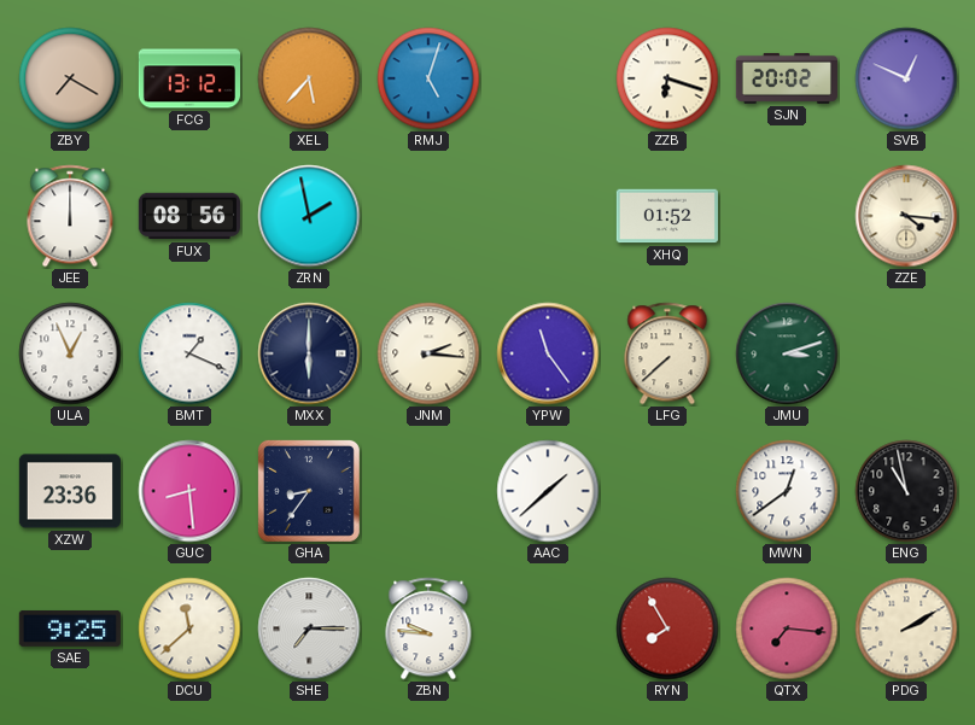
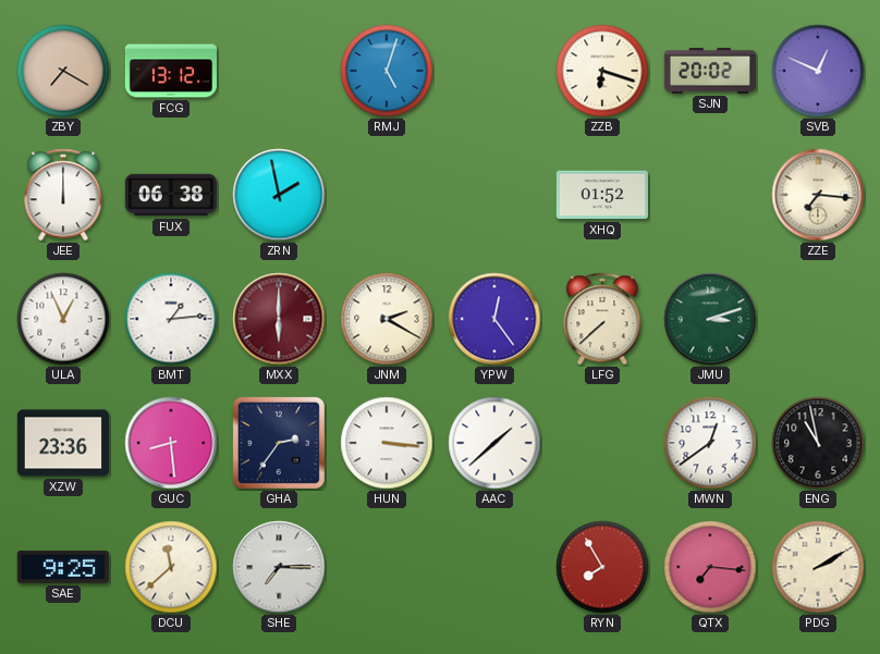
XEL: 5:37 -> none (309, 78)
FUX: 08:56 -> 06:38 (170, 195)
ZZE: 4:16 -> 7:16 (818, 195)
BMT: 1:19 -> 1:14 (171, 319)
MXX dial: navy -> burgundy (279, 319)
JNM: 2:16 -> 2:20 (387, 319)
YPW: 11:24 -> 12:24 (494, 319)
GHA: 8:36 -> 2:36 (279, 443)
HUN: none -> 3:16 (387, 443)
ZBN: 9:46 -> none (428, 628)
